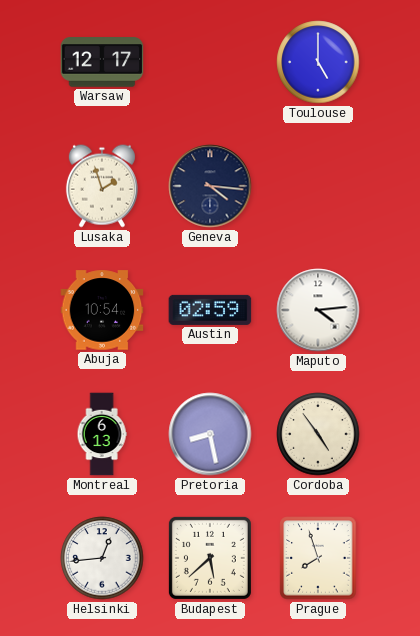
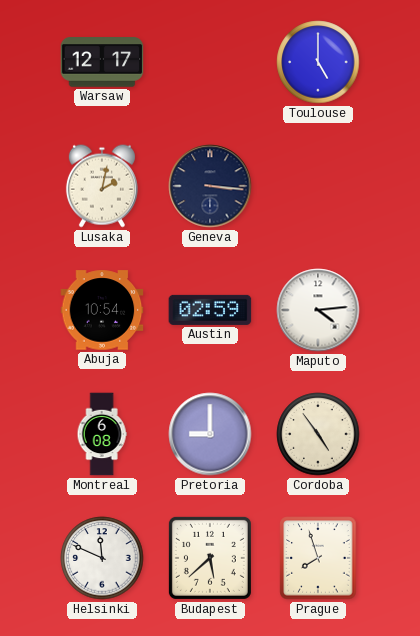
Lusaka: 1:57 -> 2:02 (102, 186)
Geneva: 4:16 -> 3:16 (210, 186)
Montreal: 6:13 -> 6:08 (102, 434)
Pretoria: 8:28 -> 9:00 (210, 434)
Helsinki: 12:44 -> 11:49 (102, 558)
